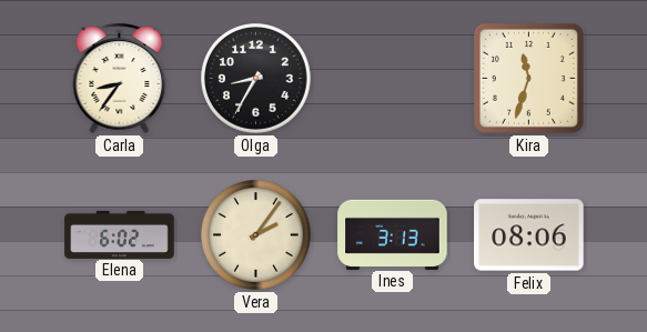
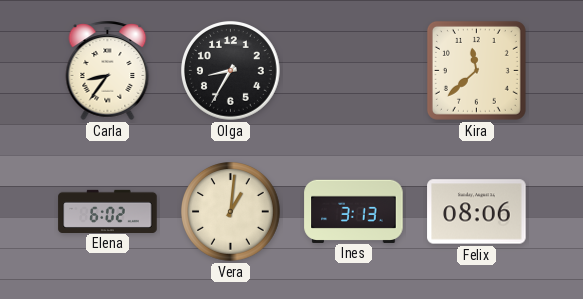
Kira: 11:33 -> 11:38 (476, 70)
Vera: 2:06 -> 1:01 (231, 212)
